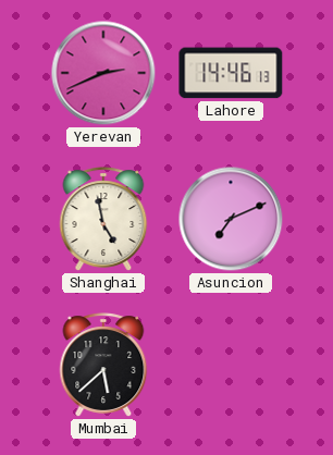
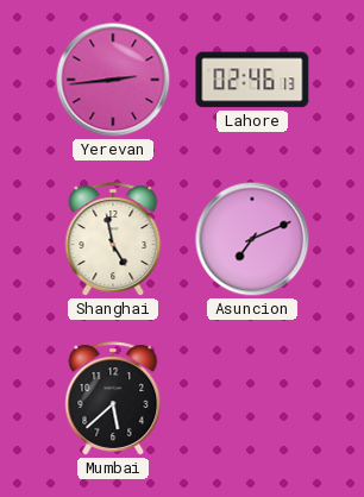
Yerevan: 2:41 -> 2:44 (113, 80)
Lahore: 14:46 -> 02:46 (252, 80)
